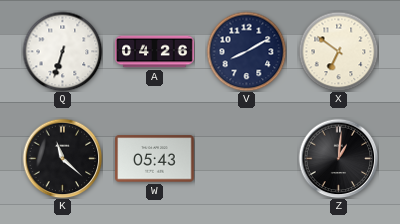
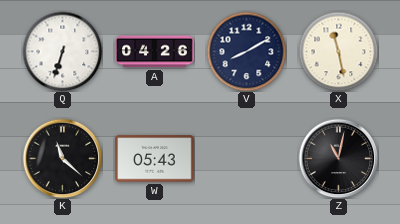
X: 6:51 -> 11:28 (338, 51)
Z: 1:01 -> 11:02 (338, 158)
